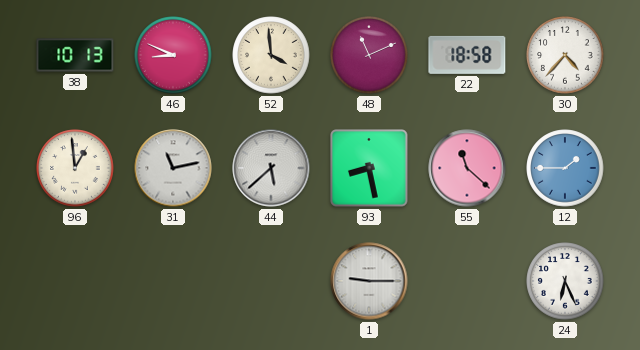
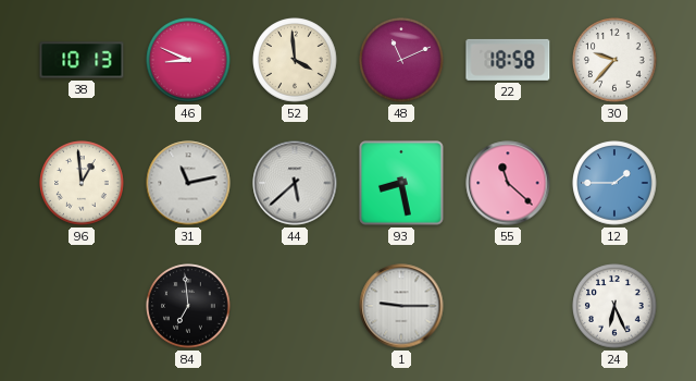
30: 4:37 -> 9:37 (614, 60)
84: none -> 6:59 (188, 306)
